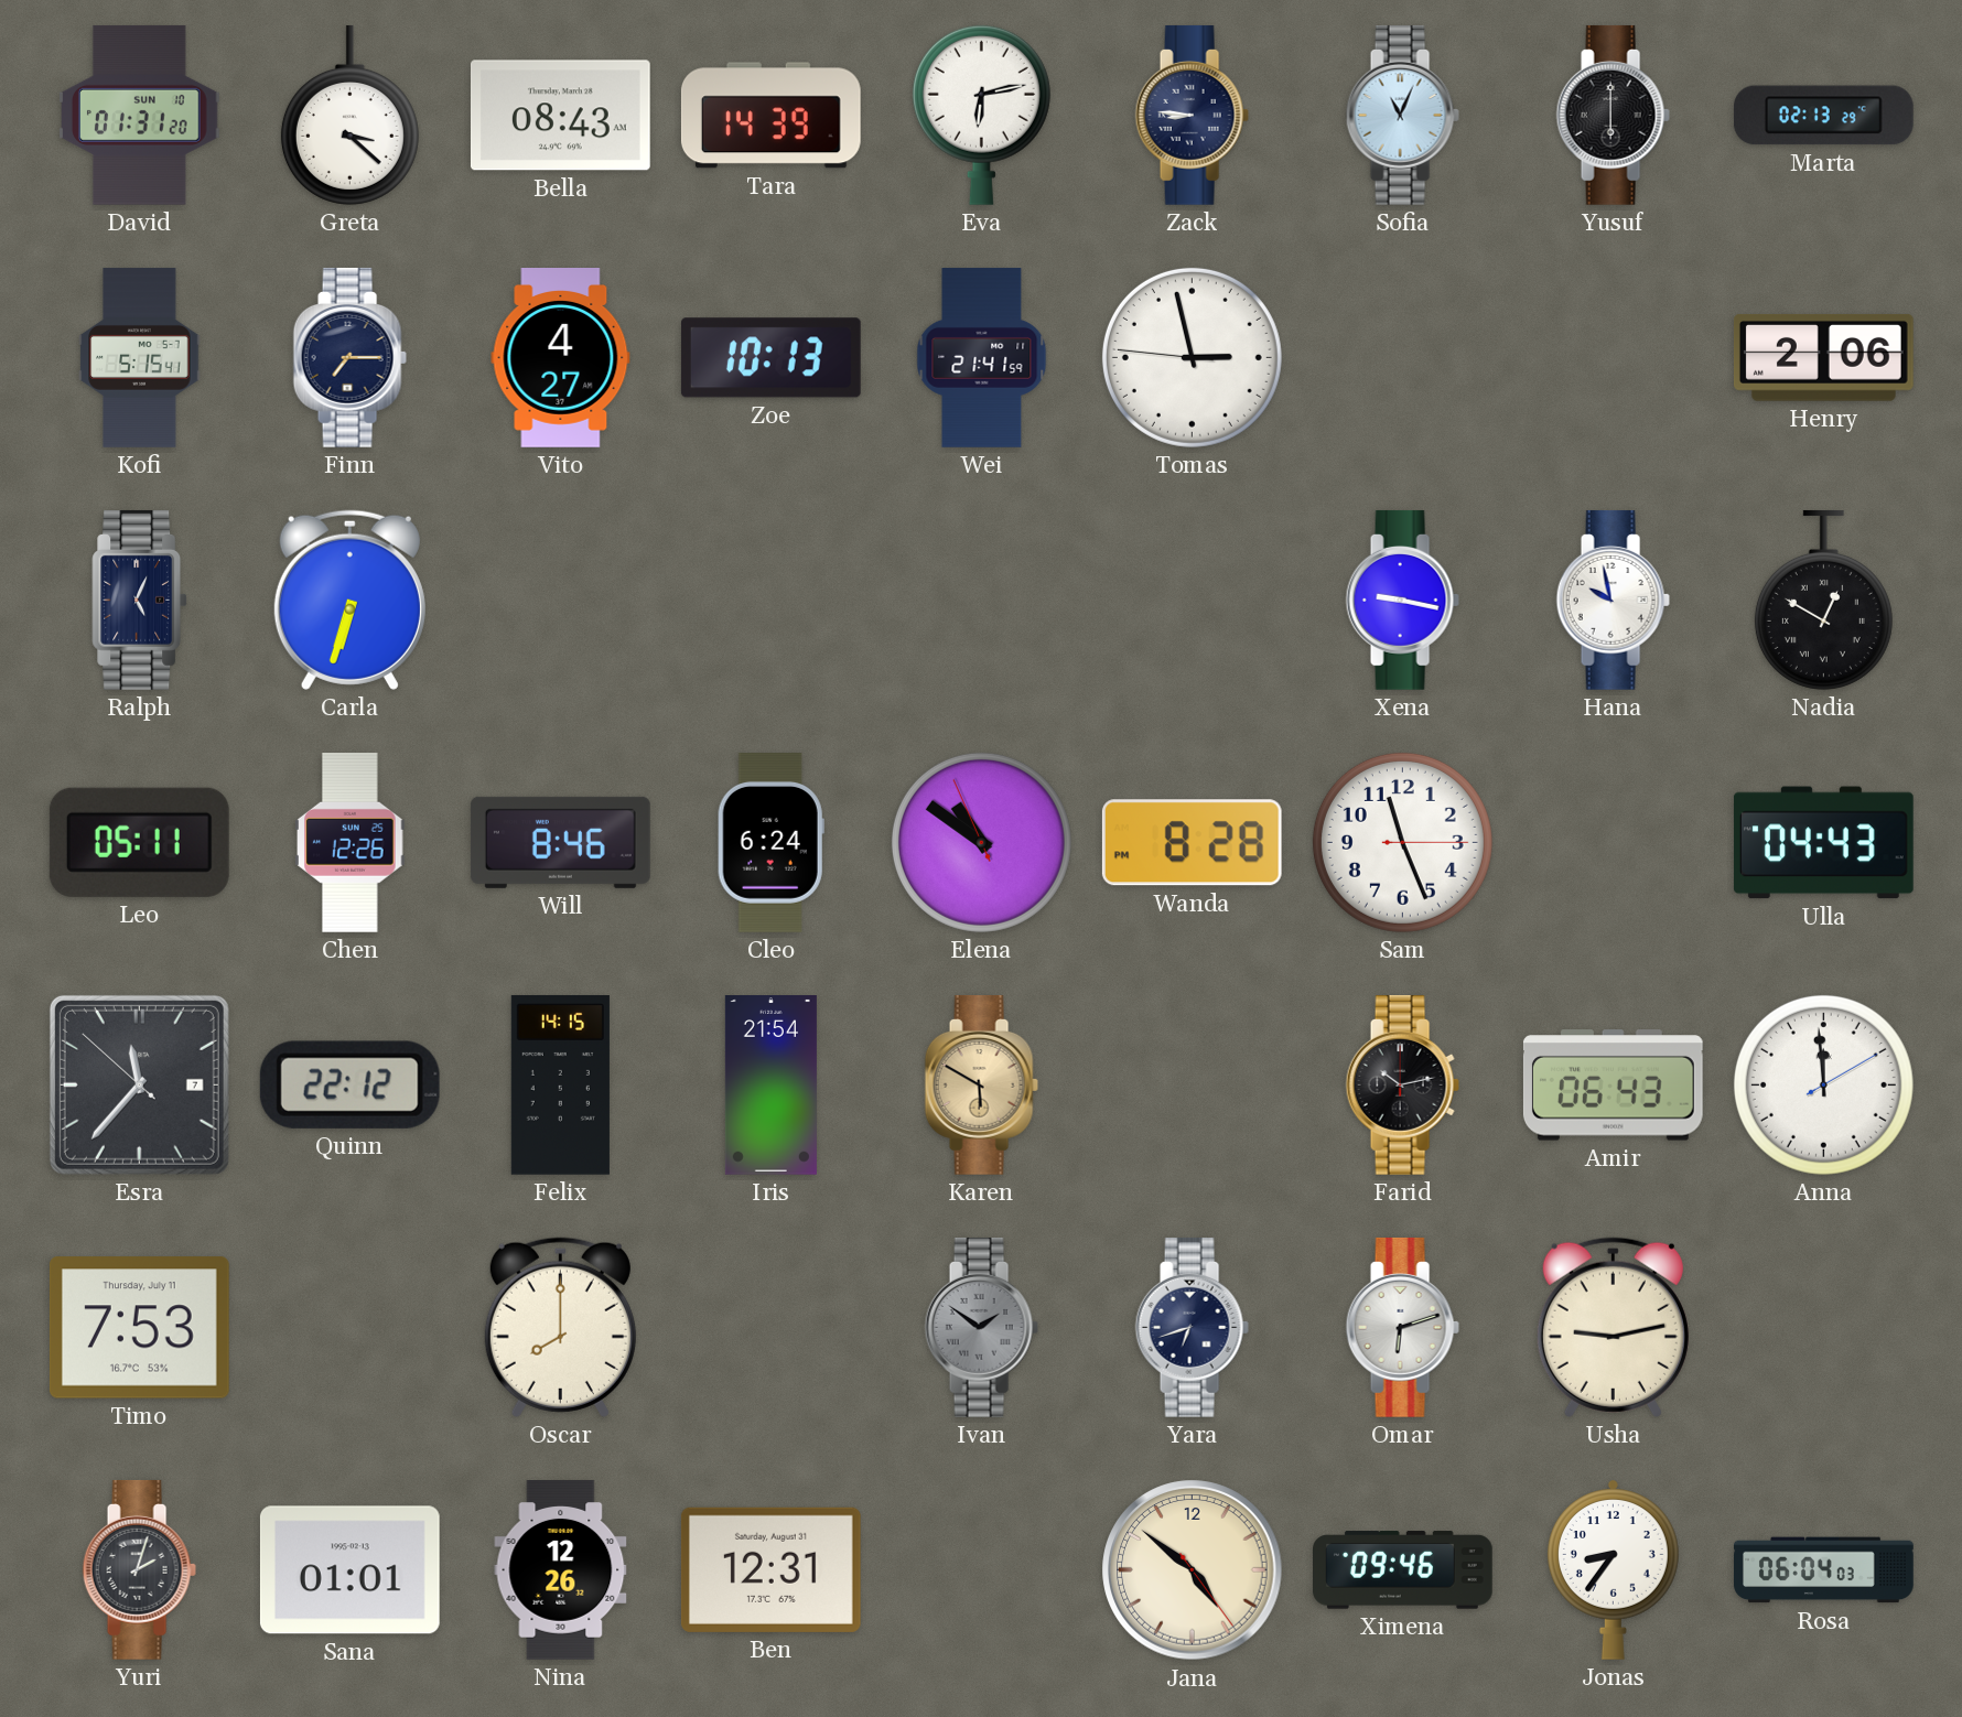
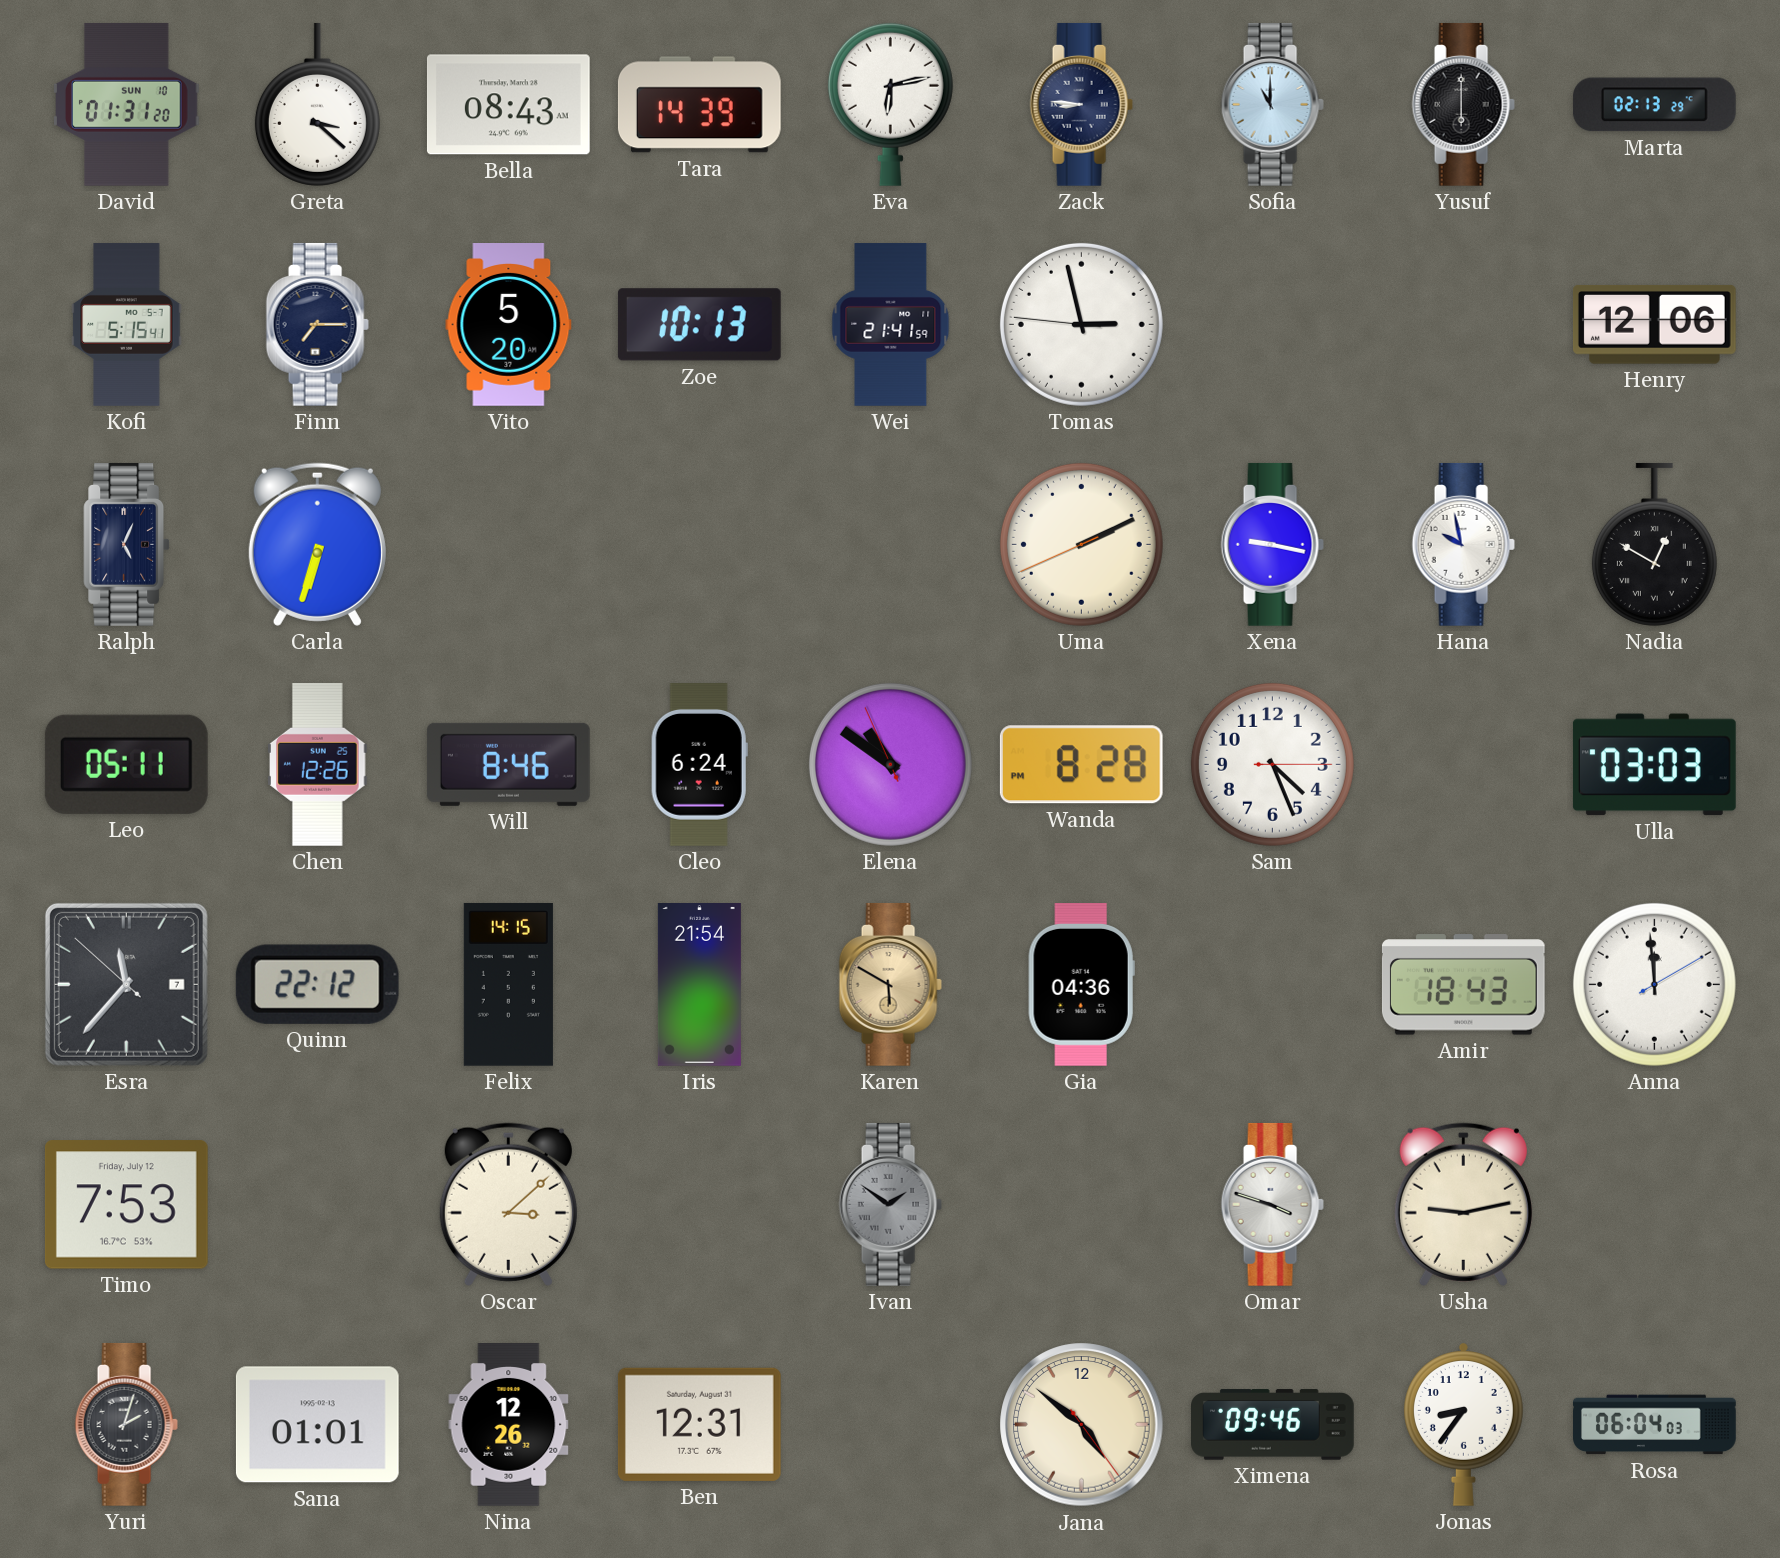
Sofia: 11:04 -> 11:00 (1272, 104)
Vito: 4:27 -> 5:20 (509, 325)
Henry: 2:06 -> 12:06 (1654, 325)
Uma: none -> 2:10 (1081, 544)
Sam: 11:26 -> 4:26 (1272, 764)
Ulla: 04:43 -> 03:03 (1654, 765)
Gia: none -> 04:36 (1081, 985)
Farid: 10:13 -> none (1402, 1084)
Amir: 06:43 -> 18:43 (1463, 985)
Timo date: Thursday, July 11 -> Friday, July 12 (126, 1205)
Oscar: 8:00 -> 3:08 (508, 1204)
Yara: 6:42 -> none (1192, 1327)
Omar: 6:12 -> 3:48 (1272, 1204)
